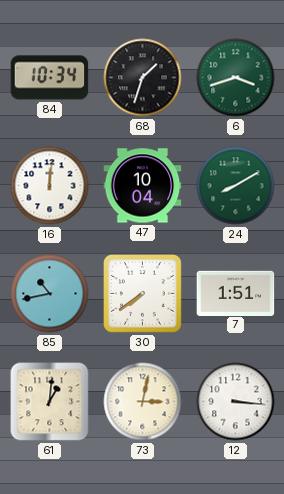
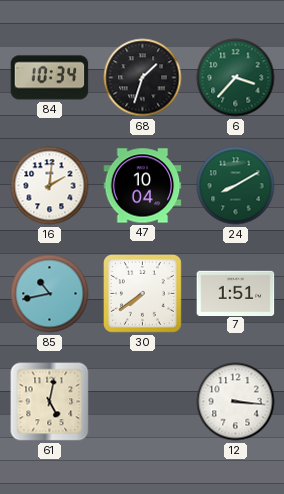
6: 3:42 -> 3:37 (236, 78)
16: 12:01 -> 2:01 (50, 186)
61: 1:01 -> 5:02 (50, 402)
73: 3:02 -> none (143, 402)
